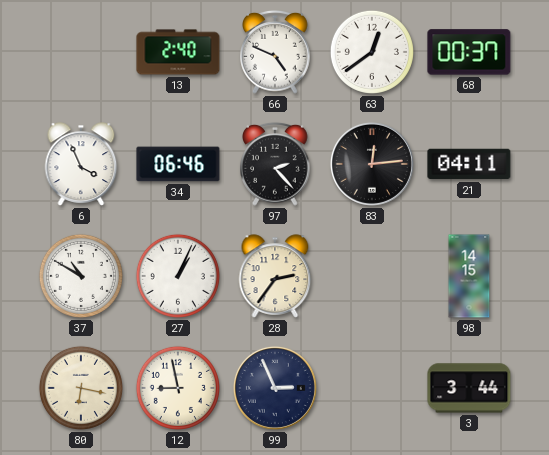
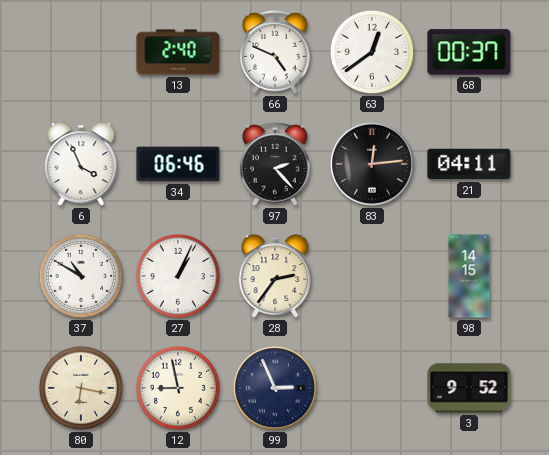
3: 3:44 -> 9:52 (469, 388)
